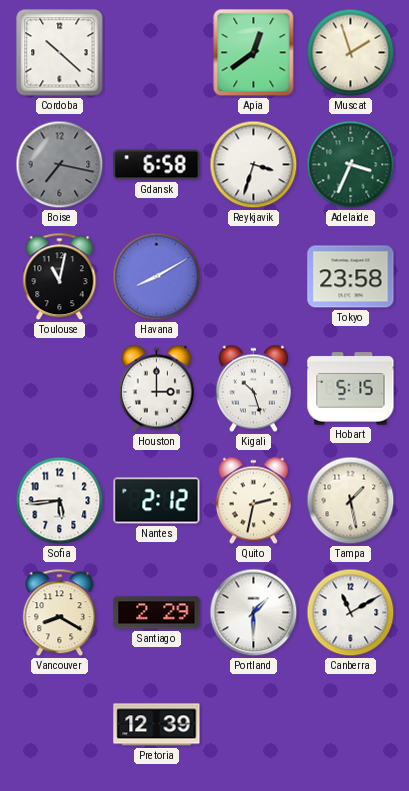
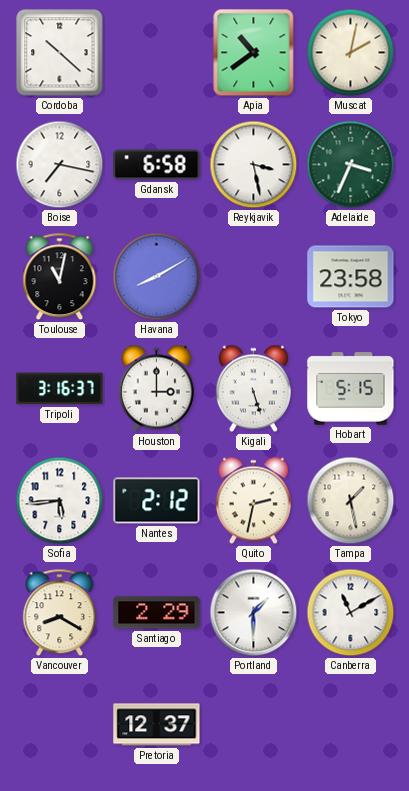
Apia: 12:39 -> 10:39 (254, 53)
Muscat: 1:57 -> 2:02 (351, 53)
Boise dial: grey -> white (60, 165)
Reykjavik: 3:33 -> 3:28 (254, 165)
Tripoli: none -> 3:16 (60, 389)
Kigali: 10:27 -> 5:27 (253, 389)
Pretoria: 12:39 -> 12:37 (157, 725)
